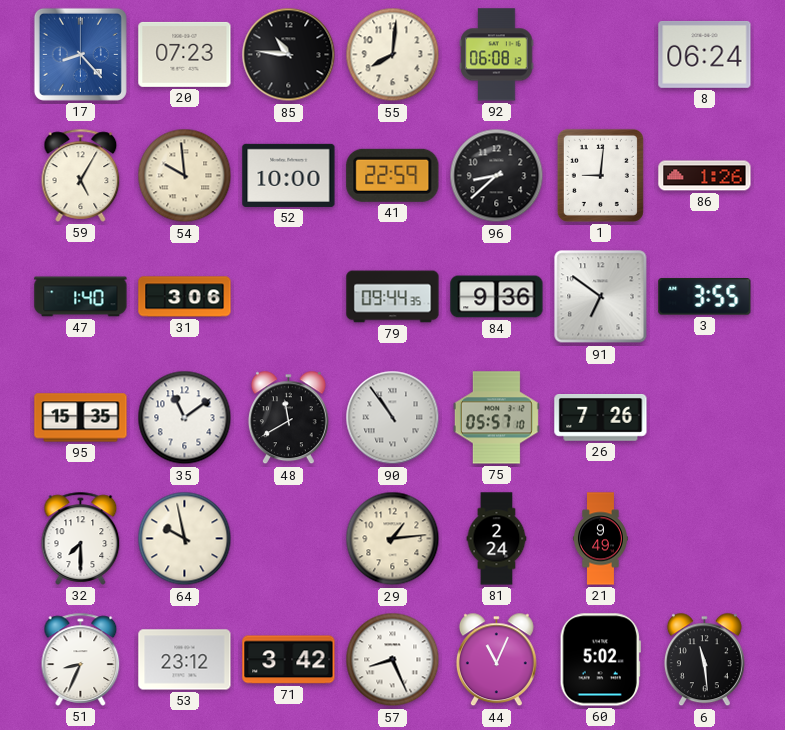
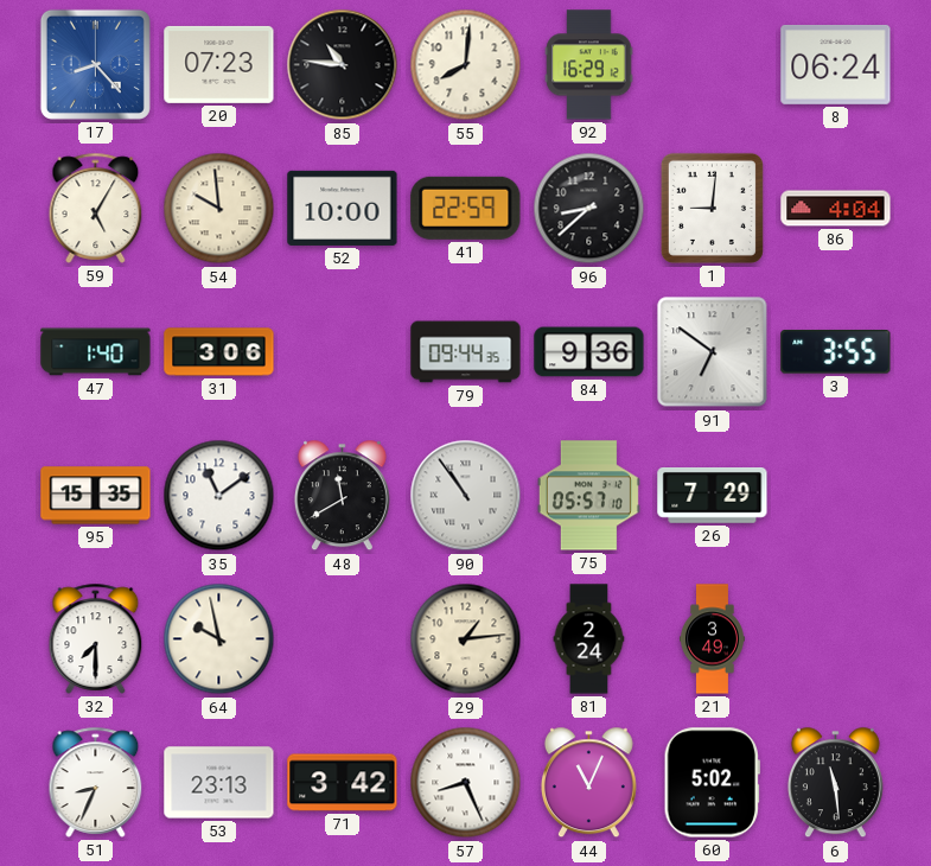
92: 06:08 -> 16:29 (589, 65)
86: 1:26 -> 4:04 (836, 209)
26: 7:26 -> 7:29 (713, 496)
21: 9:49 -> 3:49 (713, 639)
53: 23:12 -> 23:13 (219, 783)
